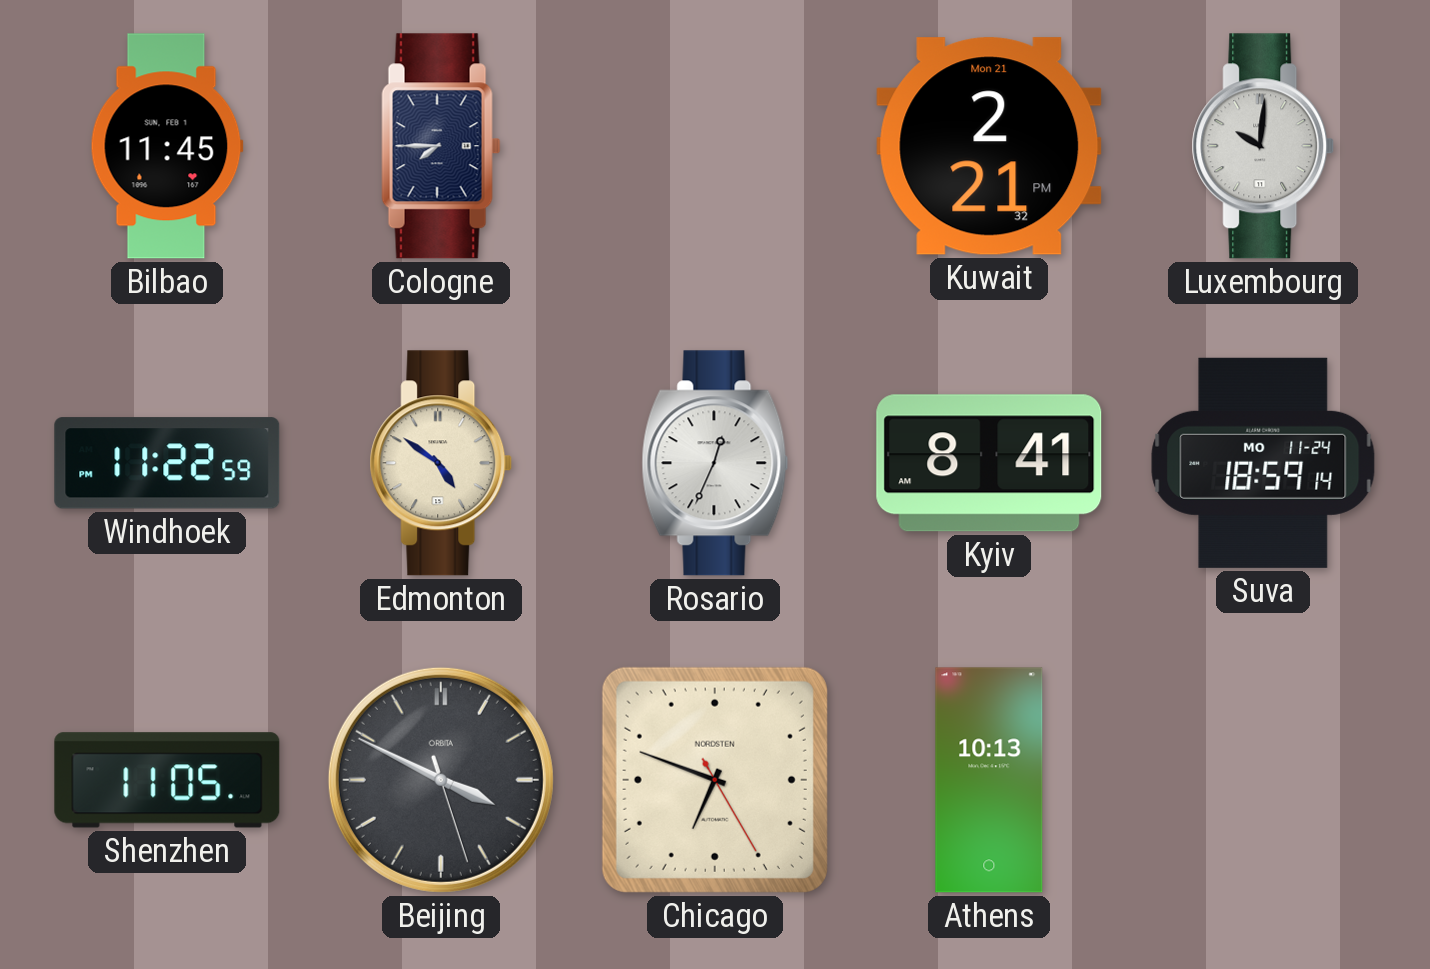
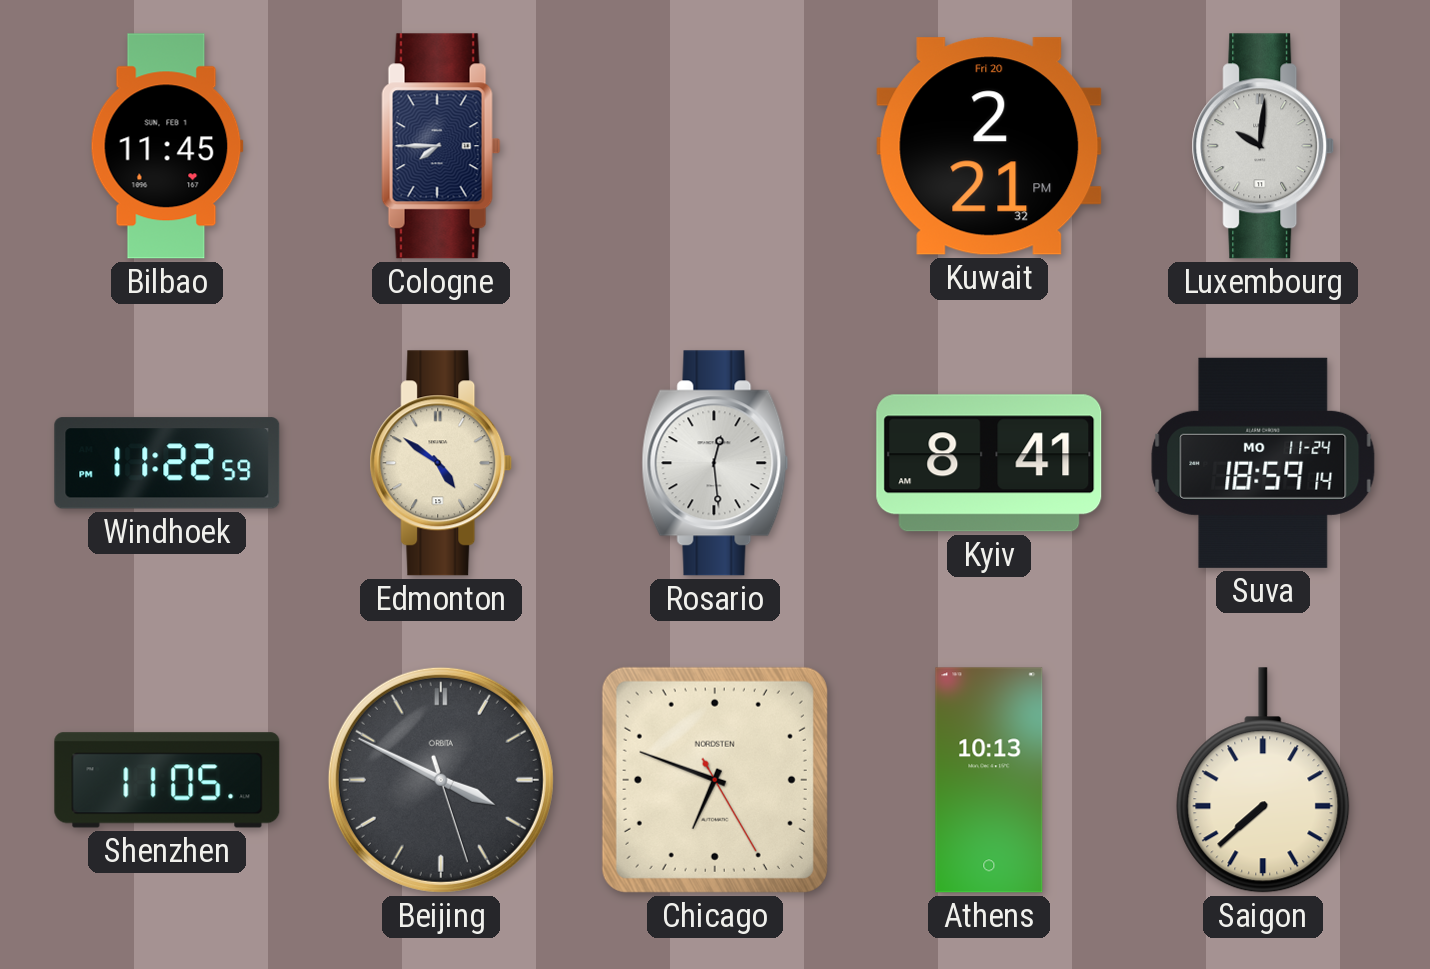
Kuwait date: Mon 21 -> Fri 20 (989, 146)
Rosario: 12:34 -> 12:29 (715, 463)
Saigon: none -> 7:38 (1263, 780)
